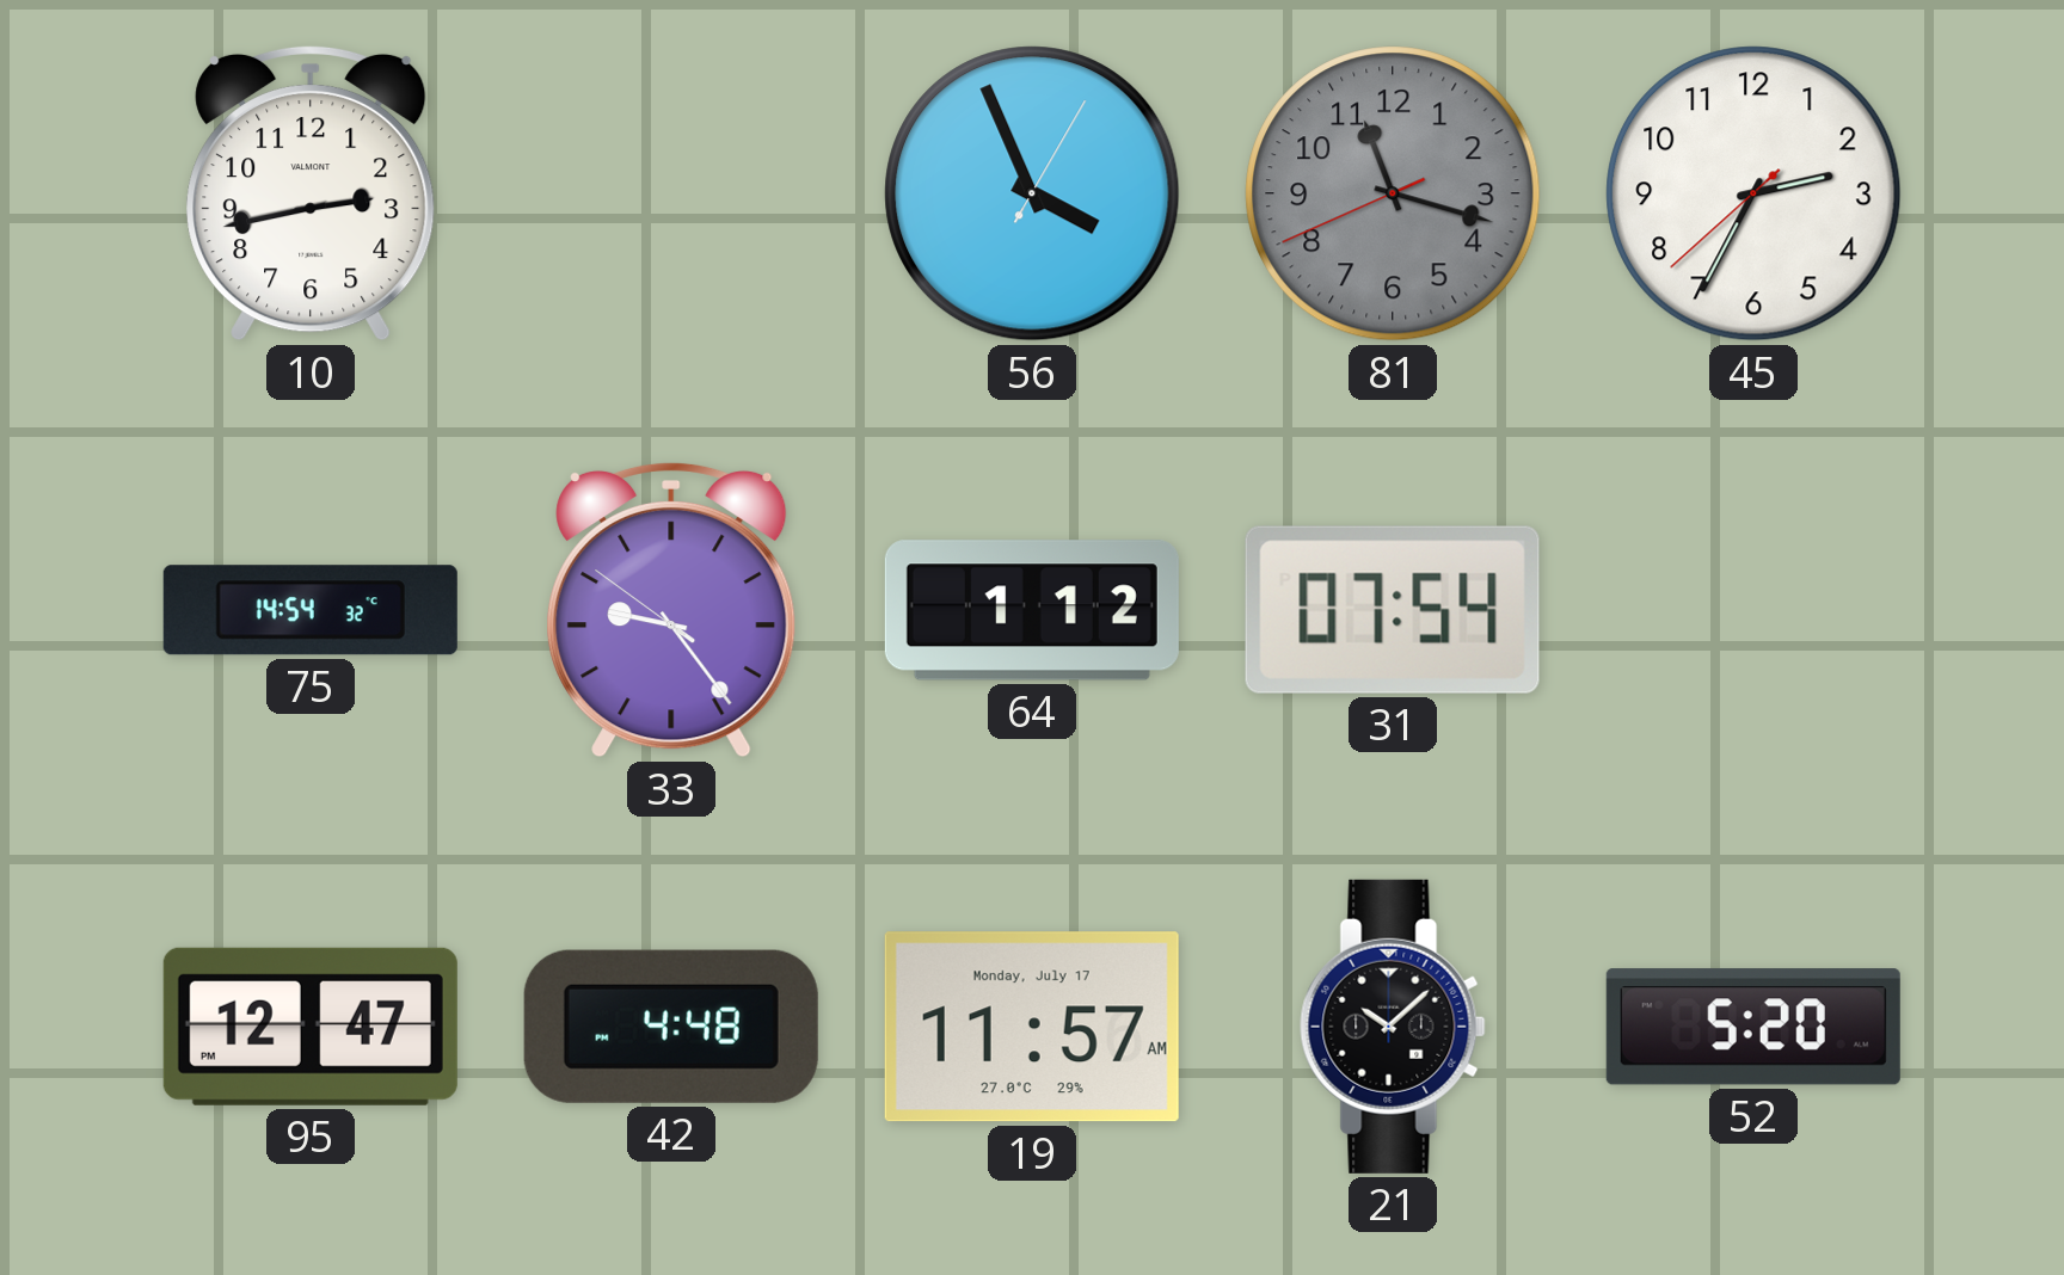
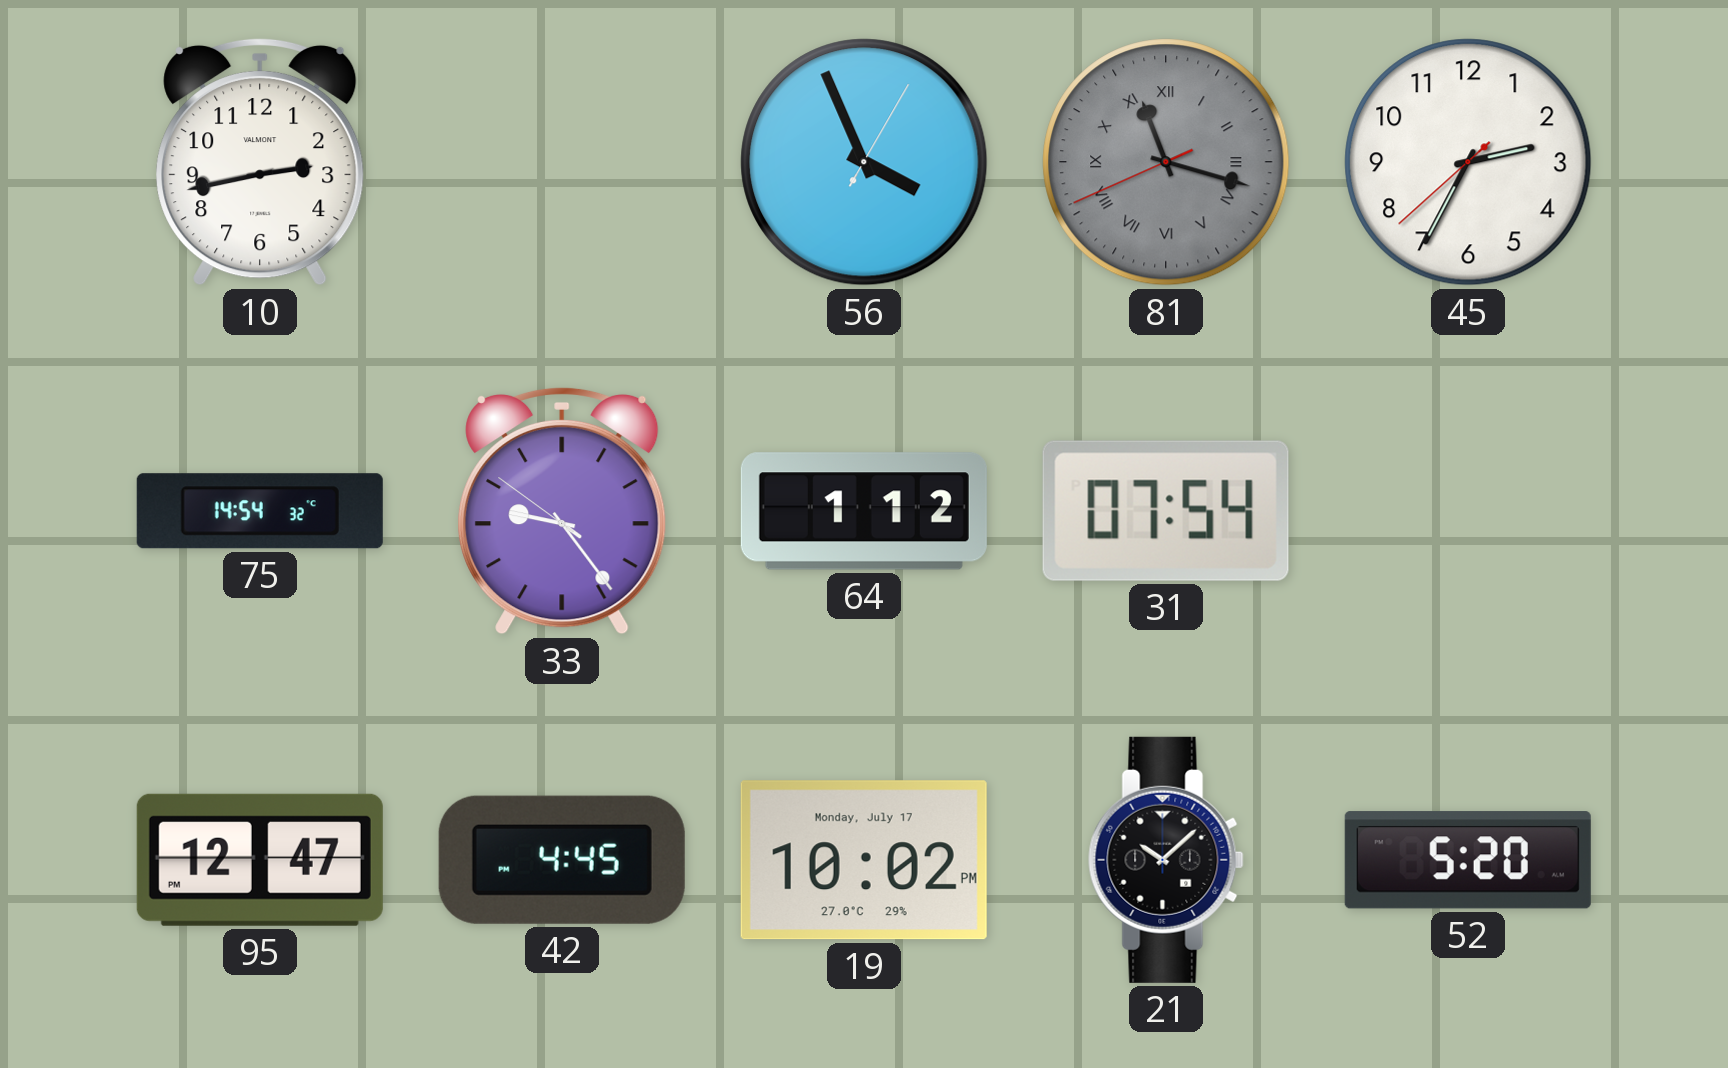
81 numerals: Arabic -> Roman (1166, 162)
42: 4:48 -> 4:45 (562, 860)
19: 11:57 -> 10:02 (864, 860)
